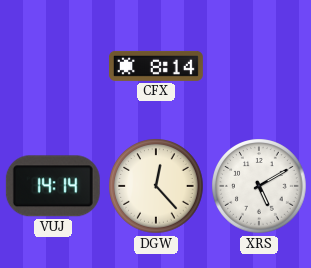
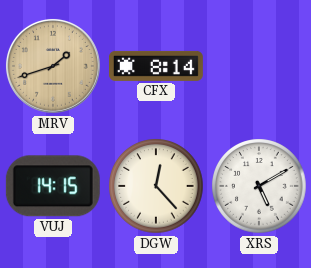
MRV: none -> 1:42 (53, 66)
VUJ: 14:14 -> 14:15 (53, 186)
